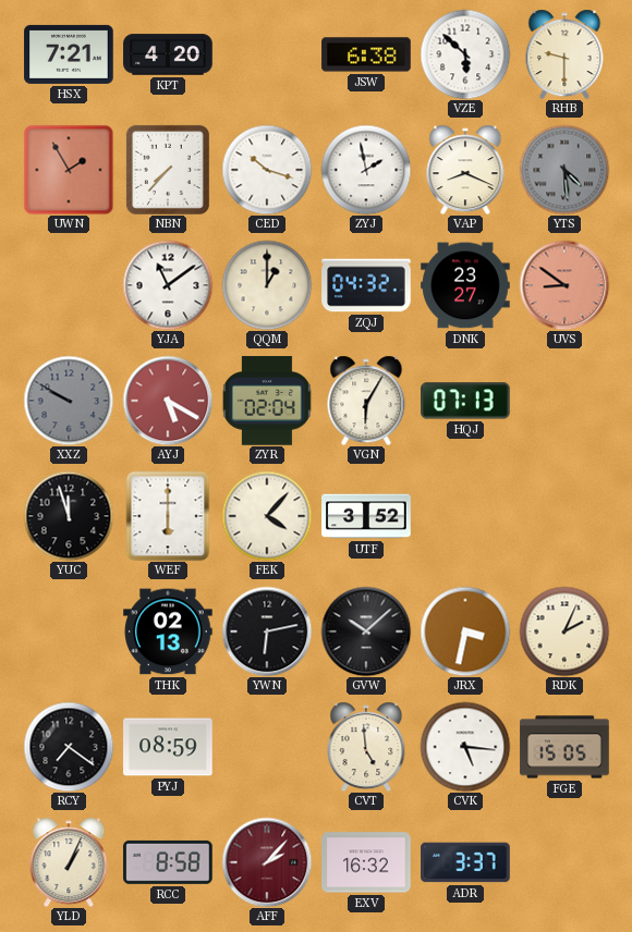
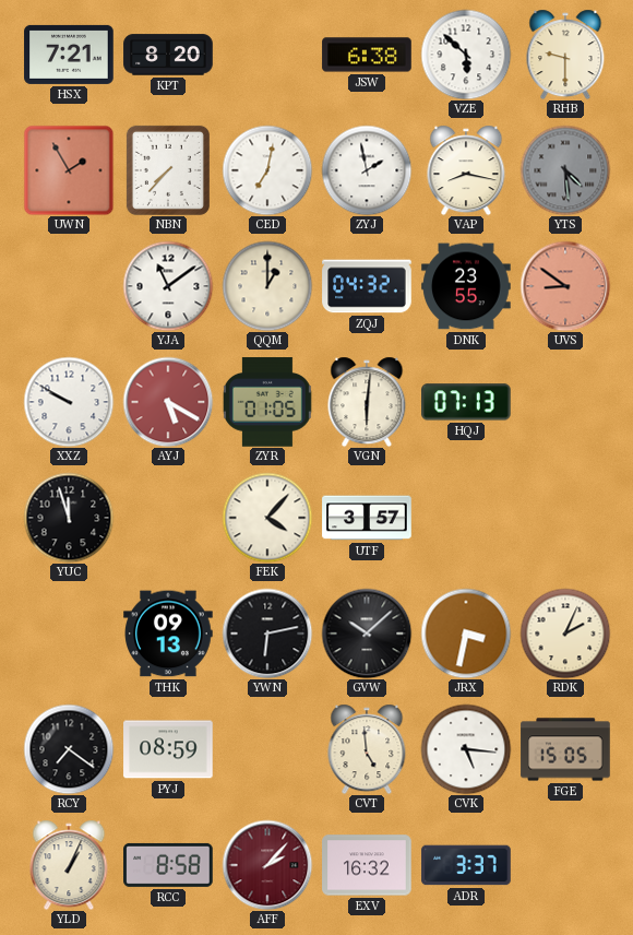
KPT: 4:20 -> 8:20 (168, 55)
CED: 10:18 -> 7:02 (267, 170)
VAP: 8:19 -> 8:17 (466, 170)
DNK: 23:27 -> 23:55 (466, 286)
XXZ dial: grey -> white (69, 402)
ZYR: 02:04 -> 01:05 (267, 402)
VGN: 6:05 -> 6:01 (367, 402)
WEF: 6:00 -> none (168, 516)
UTF: 3:52 -> 3:57 (367, 518)
THK: 02:13 -> 09:13 (168, 634)
